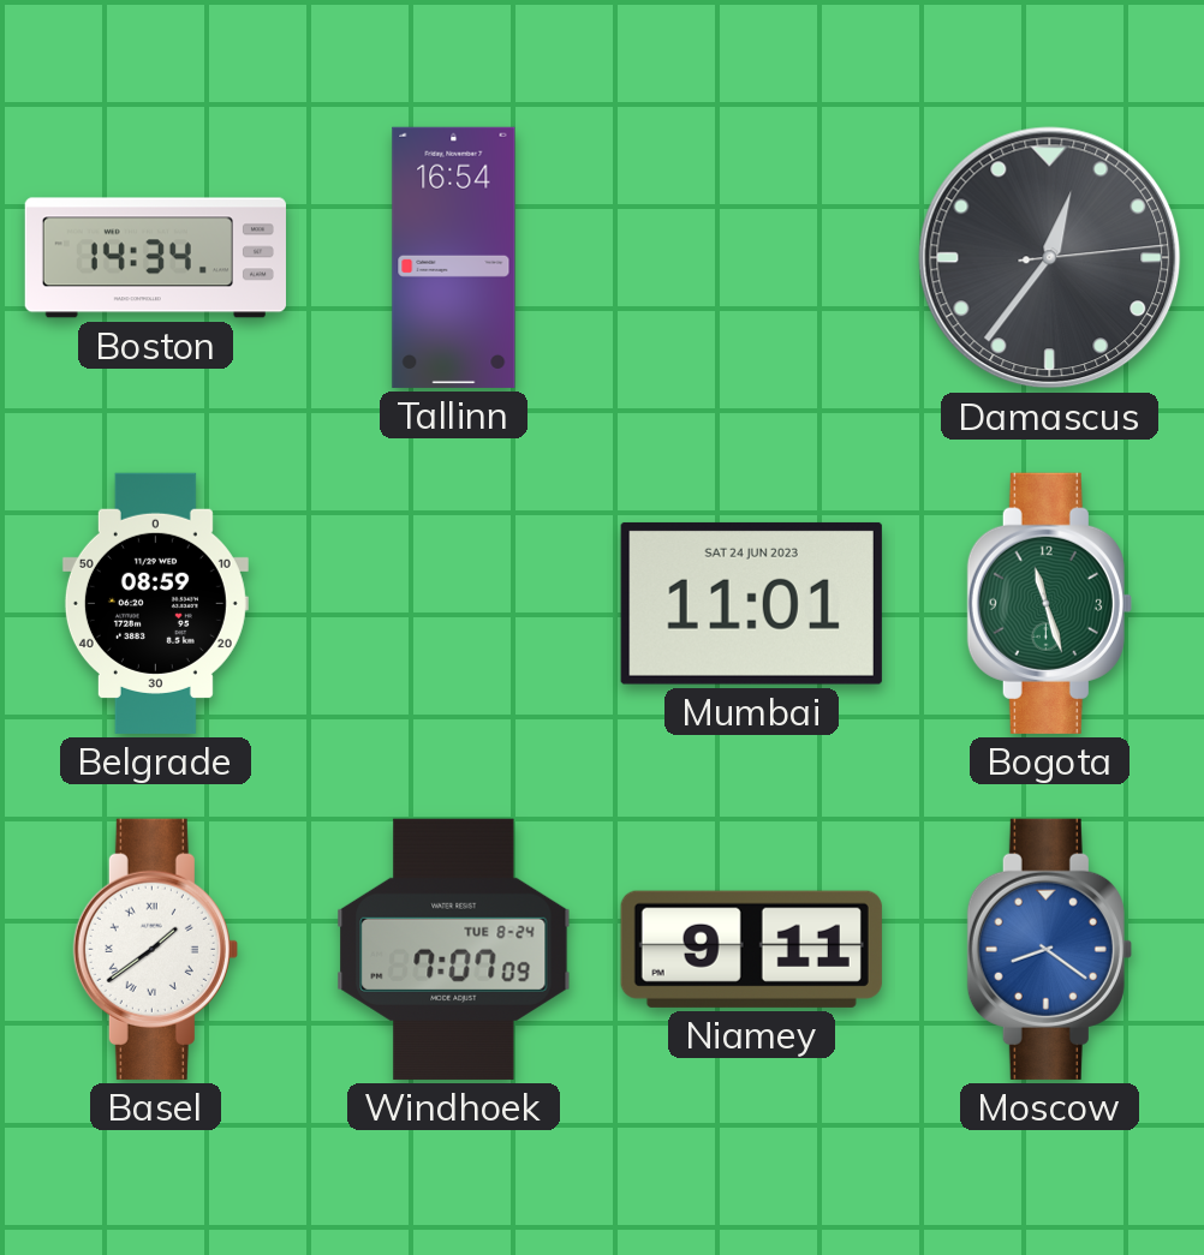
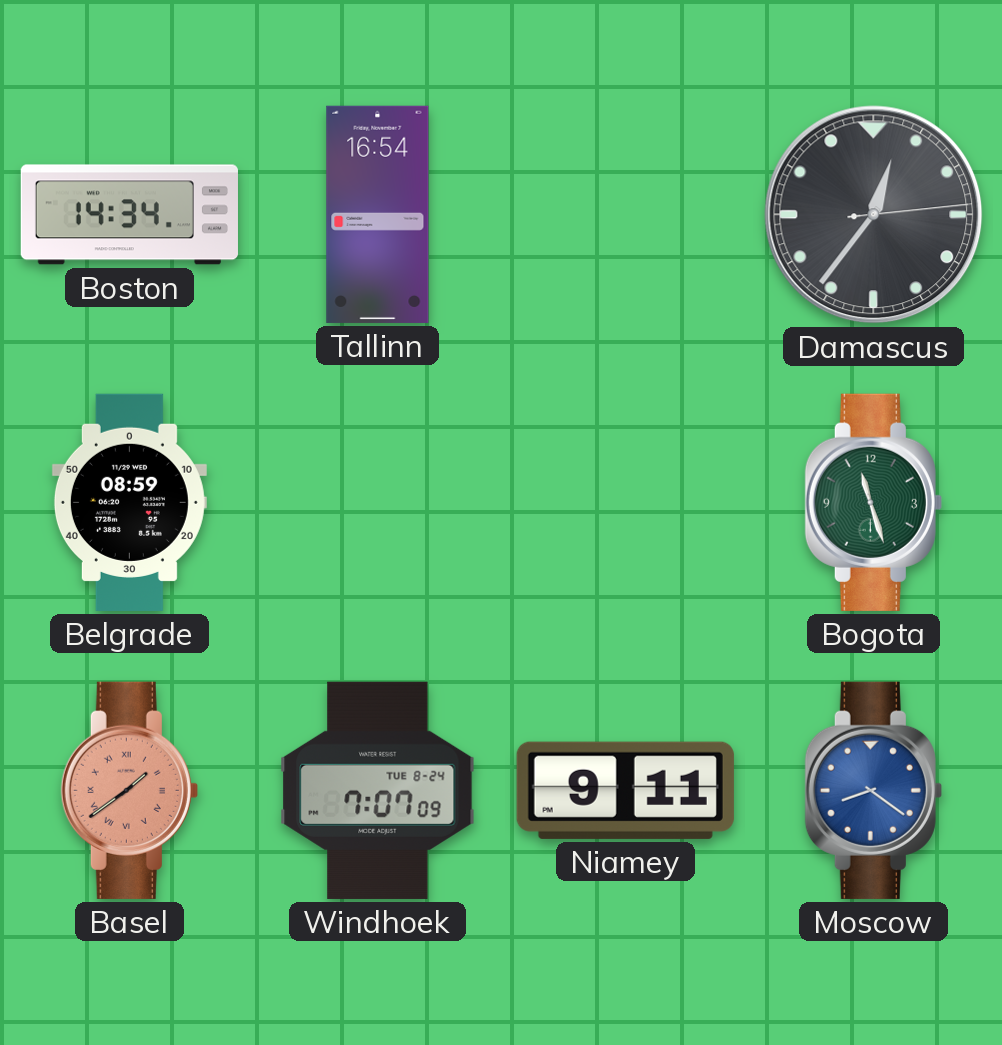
Mumbai: 11:01 -> none (751, 603)
Basel dial: white -> salmon (129, 790)
